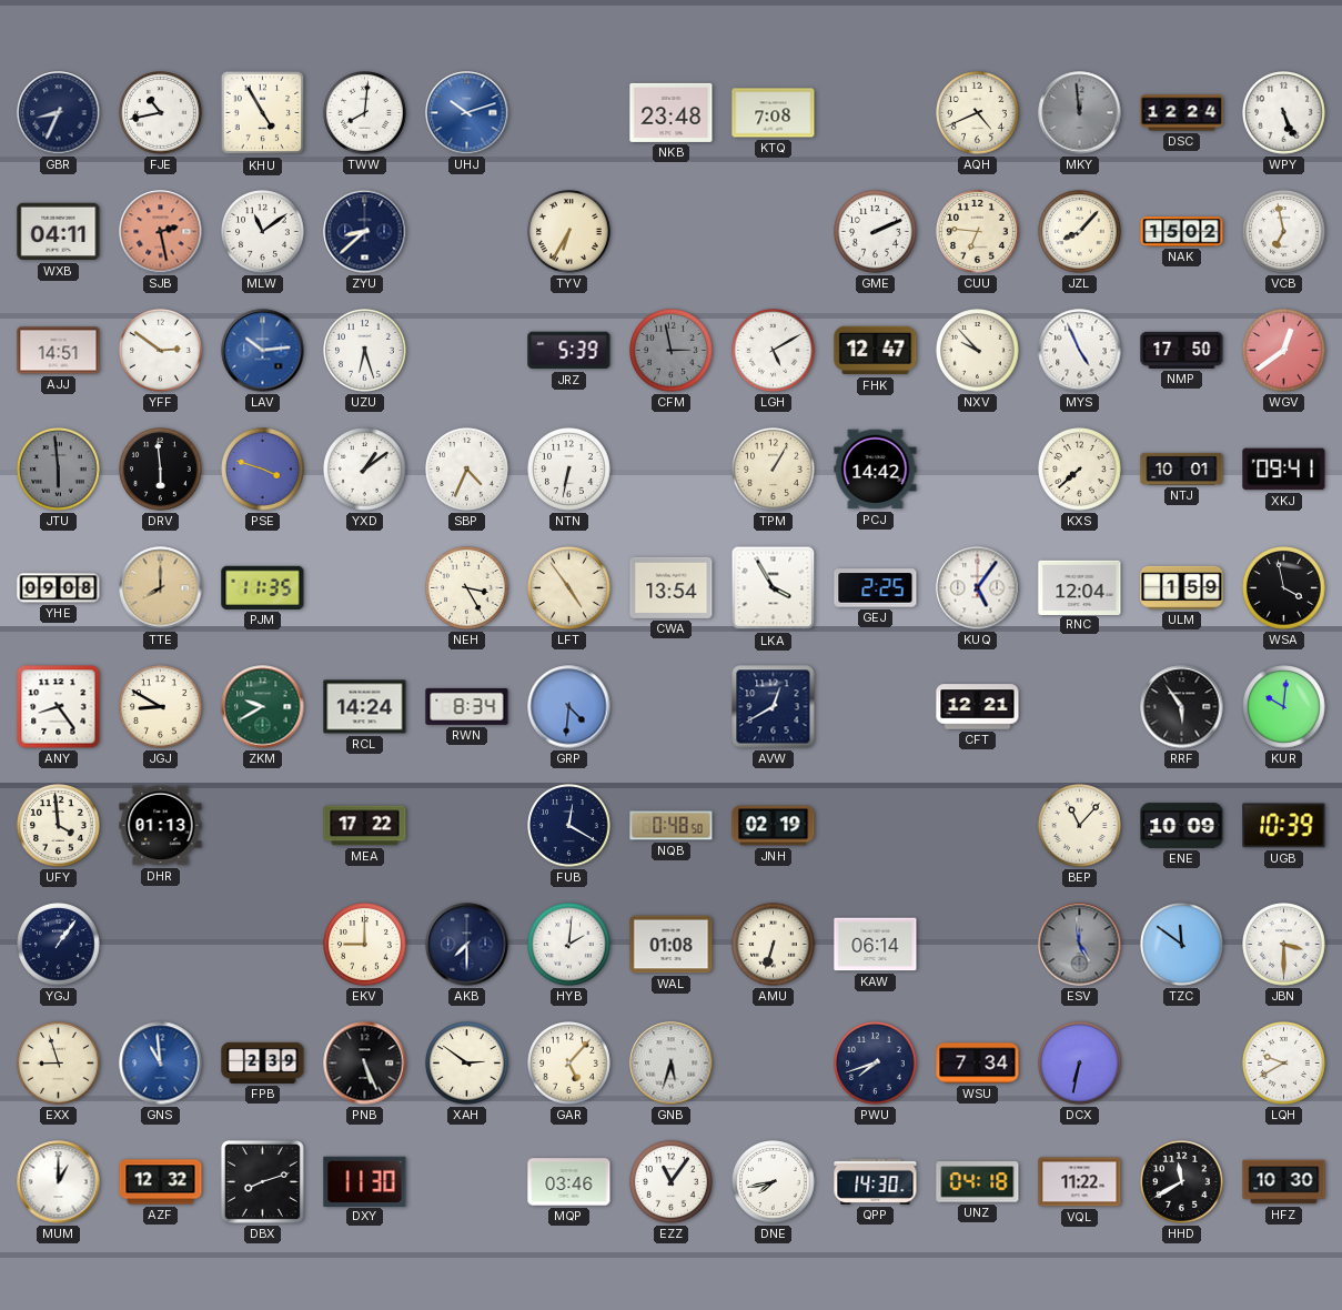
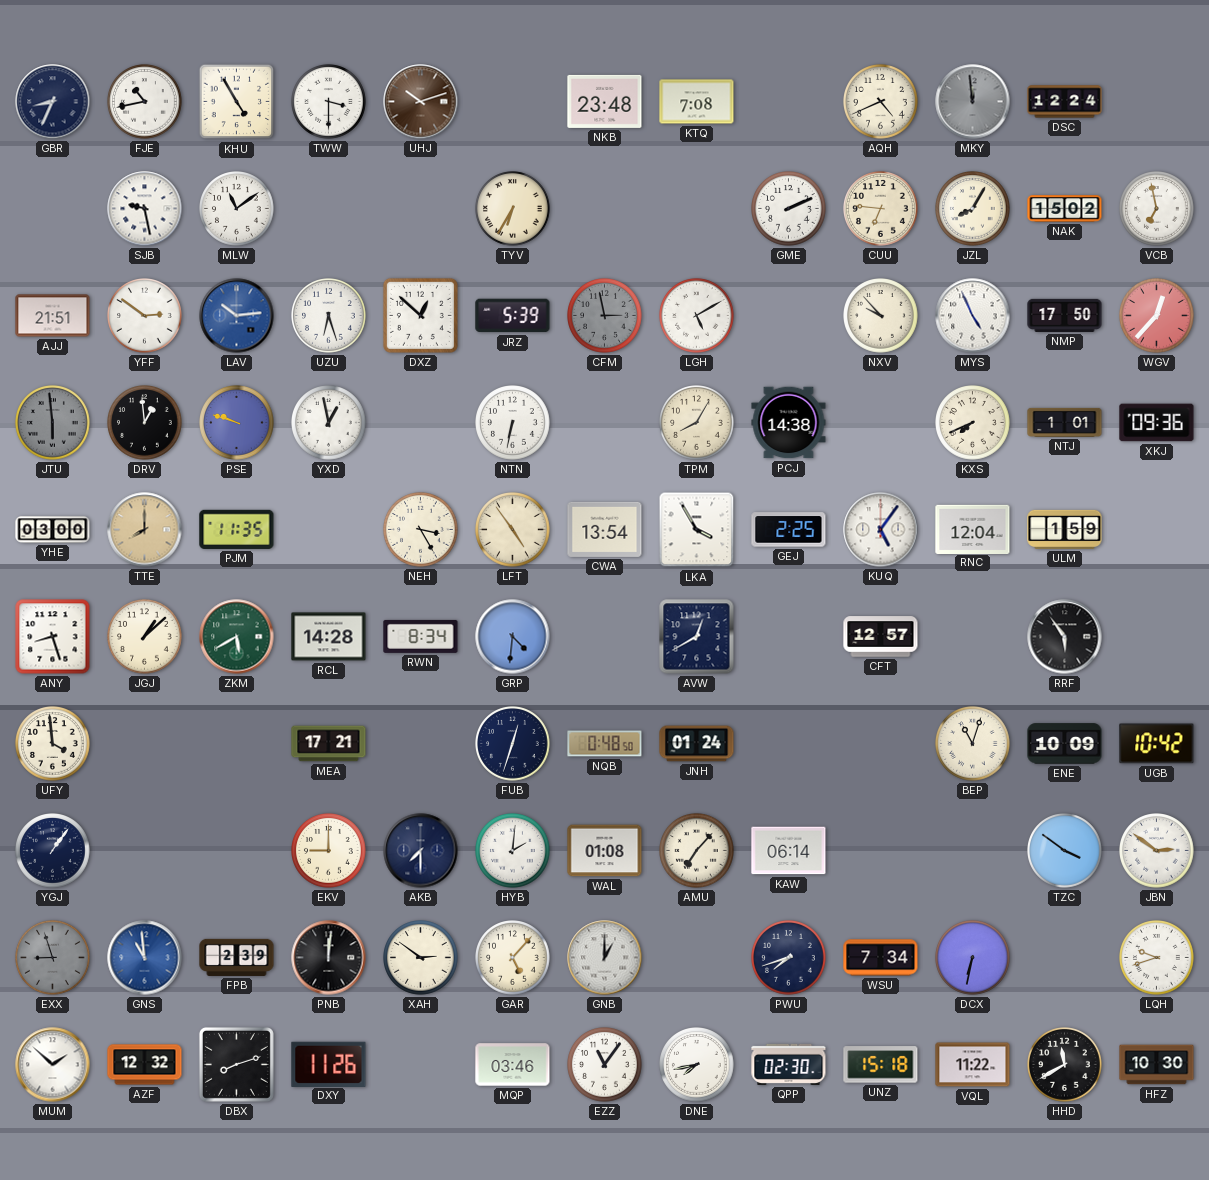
TWW: 8:01 -> 3:30 (329, 102)
UHJ dial: blue -> brown (421, 102)
WPY: 5:26 -> none (1284, 113)
WXB: 04:11 -> none (59, 232)
SJB: 2:28 -> 9:28 (145, 209)
SJB dial: salmon -> white (145, 209)
ZYU: 8:38 -> none (365, 232)
JZL: 8:07 -> 8:05 (973, 209)
AJJ: 14:51 -> 21:51 (53, 316)
DXZ: none -> 12:52 (420, 315)
FHK: 12:47 -> none (876, 351)
WGV: 12:39 -> 12:37 (1157, 316)
DRV: 5:59 -> 12:59 (145, 423)
PSE: 3:48 -> 9:48 (237, 423)
YXD: 1:09 -> 12:58 (329, 423)
SBP: 4:34 -> none (467, 470)
TPM: 1:05 -> 8:05 (697, 423)
PCJ: 14:42 -> 14:38 (789, 423)
KXS: 7:38 -> 7:41 (973, 423)
NTJ: 10:01 -> 1:01 (1065, 422)
XKJ: 09:41 -> 09:36 (1157, 423)
YHE: 09:08 -> 03:00 (53, 530)
WSA: 3:58 -> none (1284, 588)
ANY: 8:24 -> 8:27 (53, 637)
JGJ: 8:50 -> 1:08 (145, 637)
ZKM: 9:40 -> 5:40 (237, 637)
RCL: 14:24 -> 14:28 (329, 637)
CFT: 12:21 -> 12:57 (881, 637)
KUR: 10:01 -> none (1284, 707)
DHR: 01:13 -> none (161, 826)
MEA: 17:22 -> 17:21 (329, 744)
FUB: 12:20 -> 12:33 (513, 744)
JNH: 02:19 -> 01:24 (697, 744)
BEP: 11:07 -> 11:03 (973, 744)
UGB: 10:39 -> 10:42 (1157, 744)
AMU: 6:33 -> 7:07 (697, 851)
ESV: 4:59 -> none (1080, 945)
TZC: 11:51 -> 3:51 (1065, 851)
JBN: 3:30 -> 2:51 (1157, 851)
EXX dial: cream -> grey (53, 958)
PNB: 5:26 -> 12:01 (329, 958)
GNB: 5:33 -> 1:00 (605, 958)
LQH: 9:40 -> 9:42 (1157, 958)
MUM: 1:00 -> 1:52 (53, 1065)
DXY: 11:30 -> 11:26 (329, 1064)
QPP: 14:30 -> 02:30 (789, 1064)
UNZ: 04:18 -> 15:18 (881, 1065)
